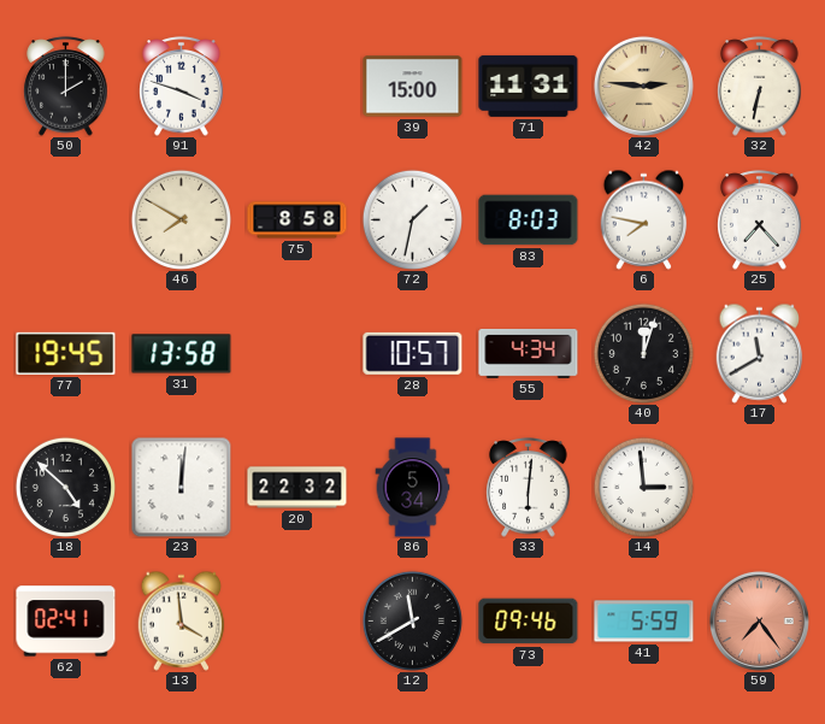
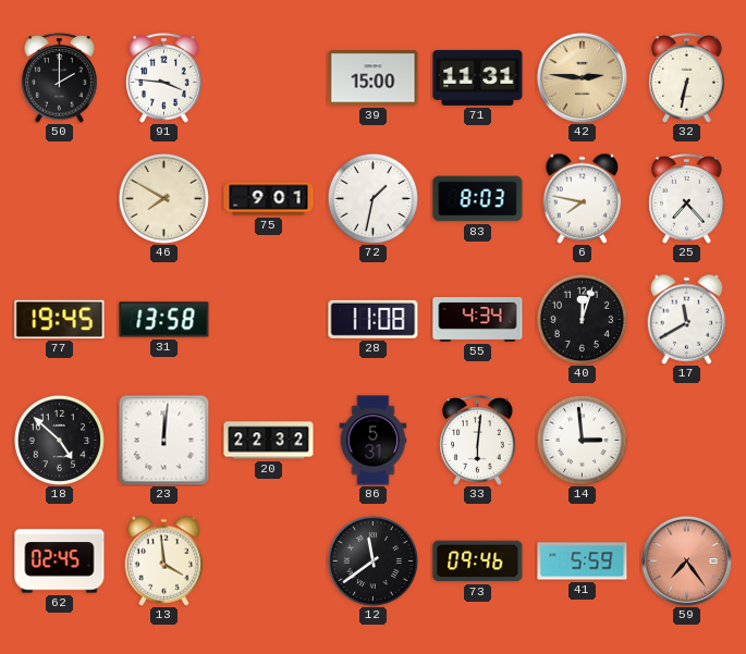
91: 3:48 -> 3:46 (164, 78)
75: 8:58 -> 9:01 (269, 199)
28: 10:57 -> 11:08 (374, 319)
86: 5:34 -> 5:31 (374, 441)
62: 02:41 -> 02:45 (60, 562)
12: 11:40 -> 11:39 (372, 560)
